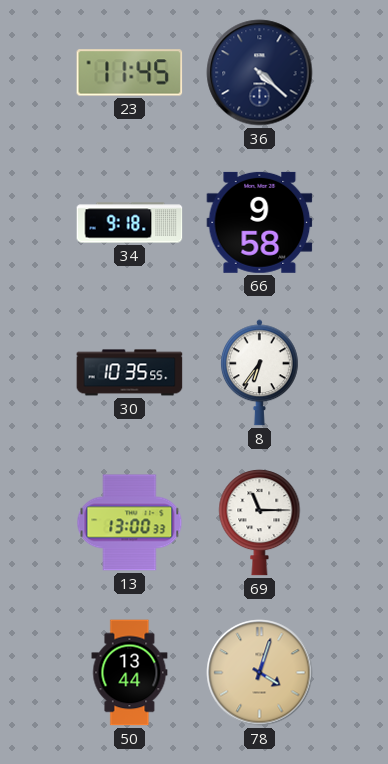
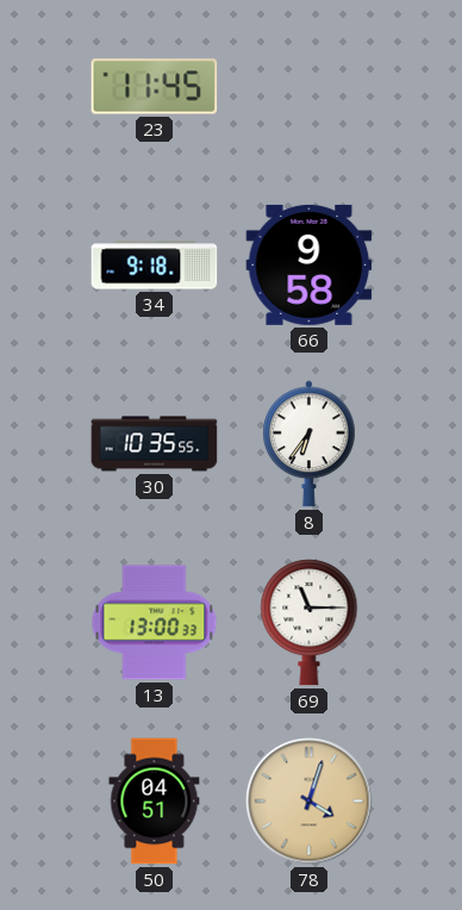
36: 4:22 -> none (260, 73)
50: 13:44 -> 04:51 (155, 802)
